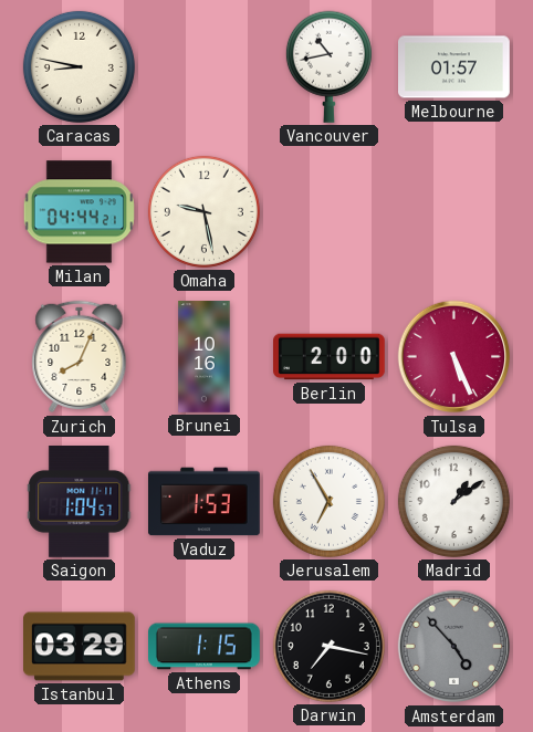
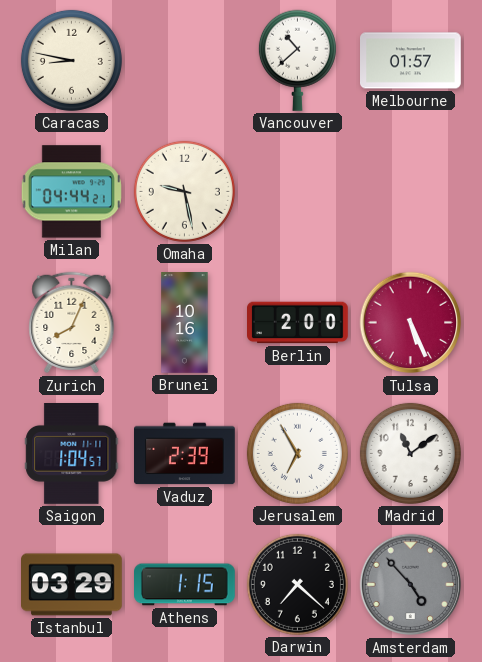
Vancouver: 10:43 -> 10:38 (297, 60)
Vaduz: 1:53 -> 2:39 (185, 454)
Madrid: 1:09 -> 11:09 (410, 453)
Darwin: 7:17 -> 7:22 (297, 584)
